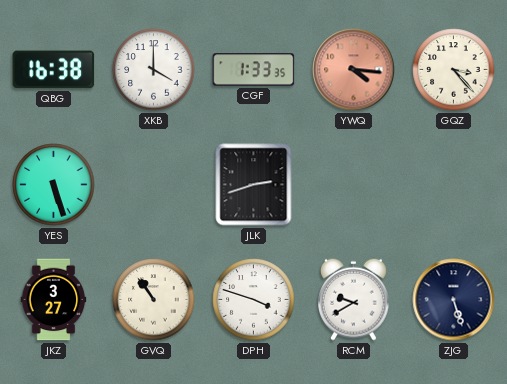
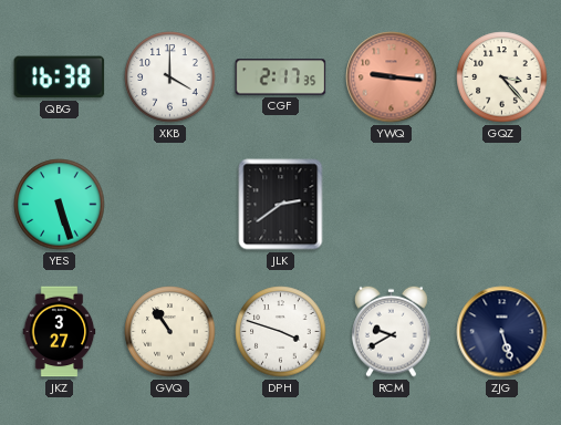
CGF: 1:33 -> 2:17 (281, 77)
YWQ: 4:16 -> 9:16 (392, 77)
JLK: 2:42 -> 2:39 (281, 205)
